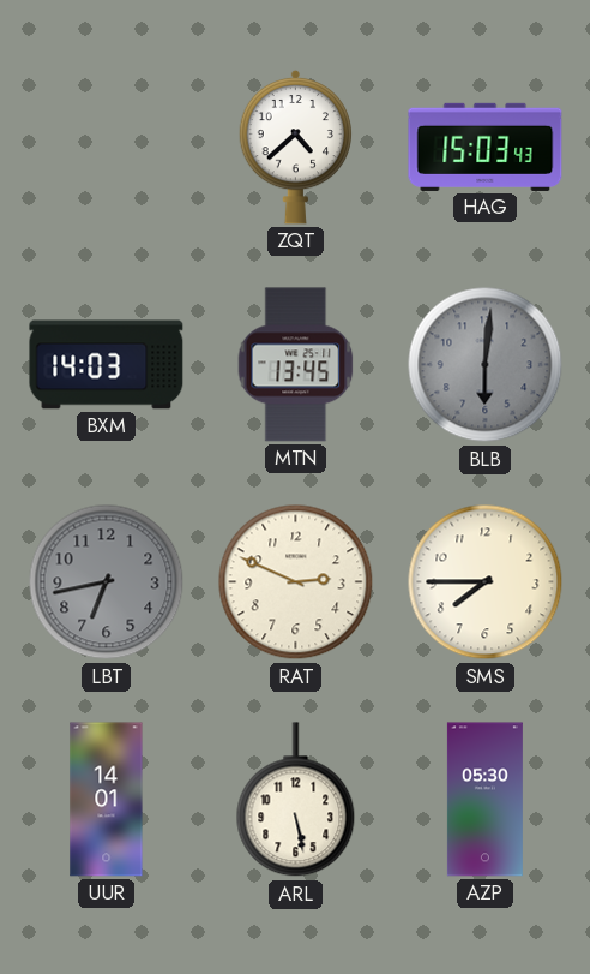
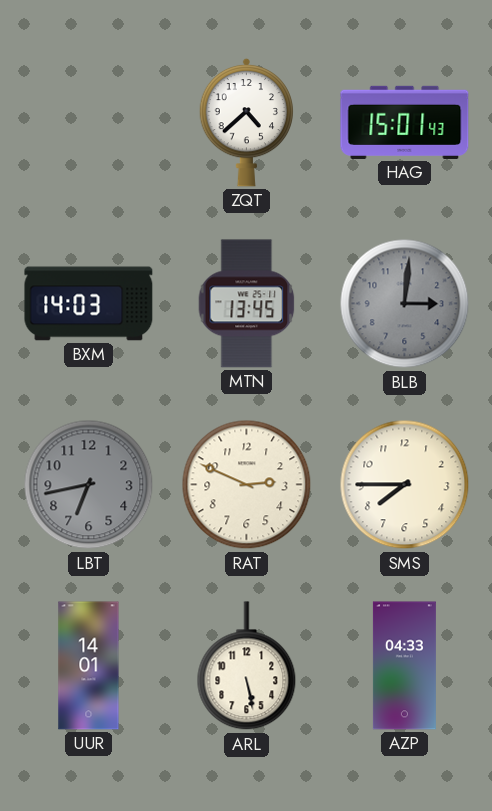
HAG: 15:03 -> 15:01 (405, 122)
BLB: 6:01 -> 3:01 (405, 304)
AZP: 05:30 -> 04:33 (404, 666)
